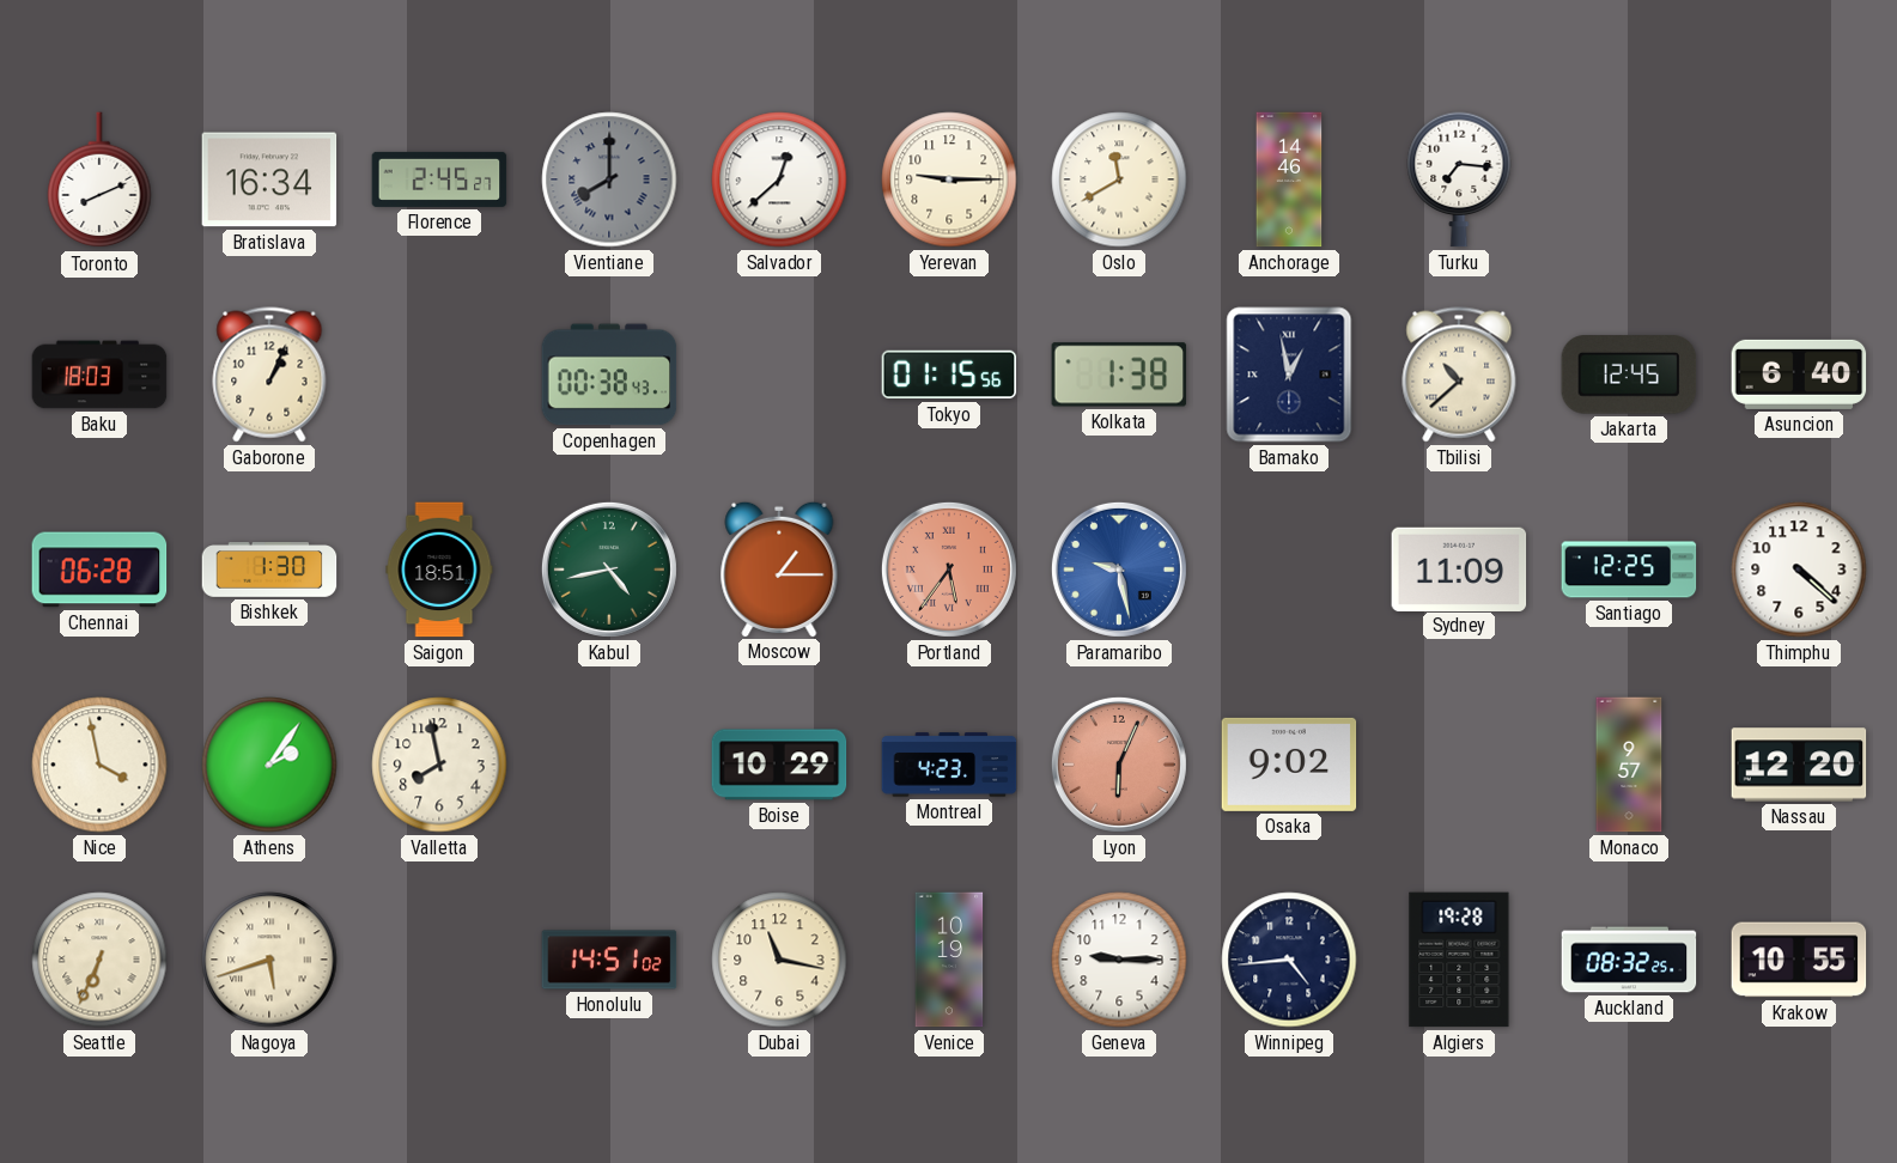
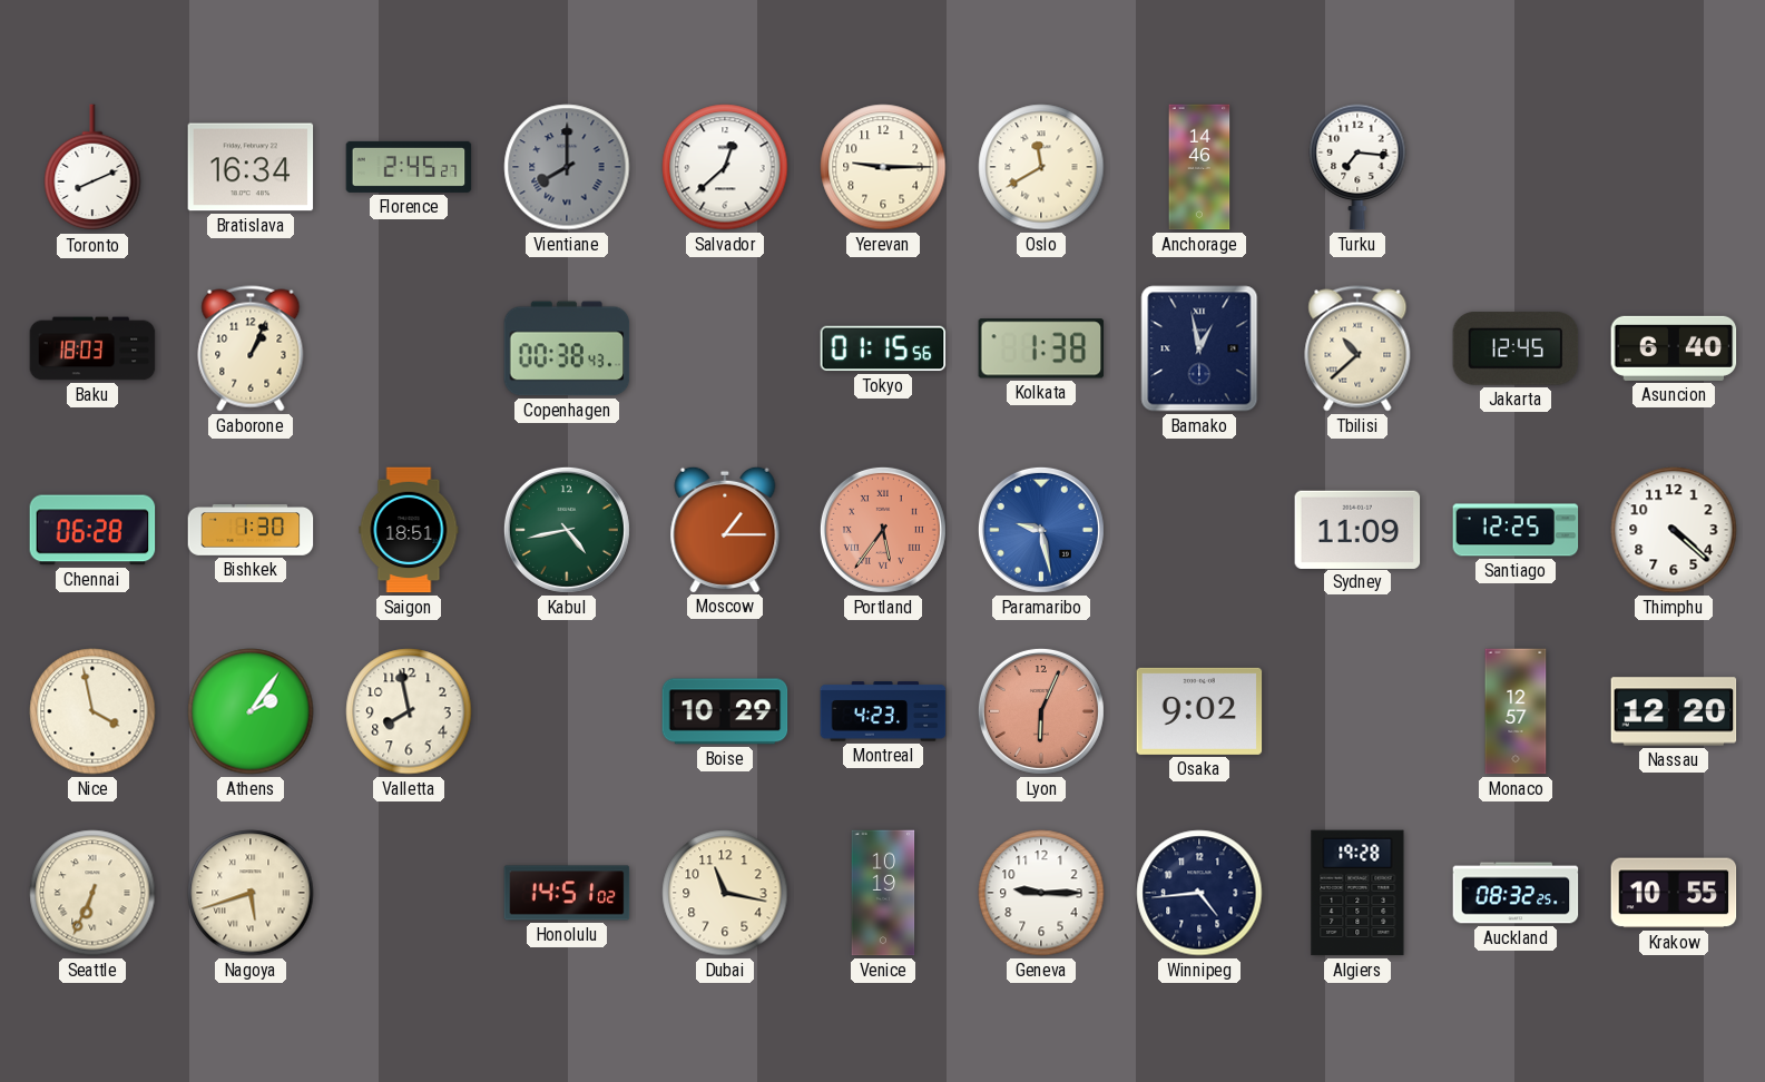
Monaco: 9:57 -> 12:57 (1516, 711)
